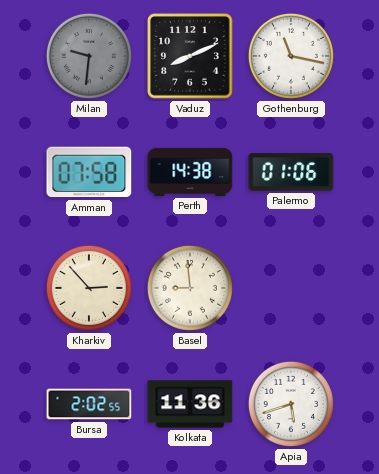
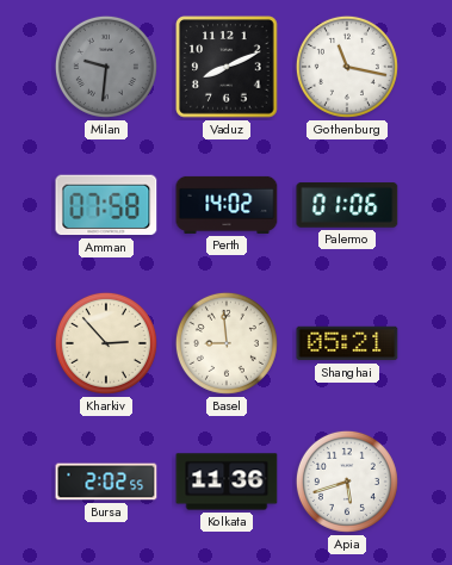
Perth: 14:38 -> 14:02 (227, 205)
Shanghai: none -> 05:21 (347, 343)
